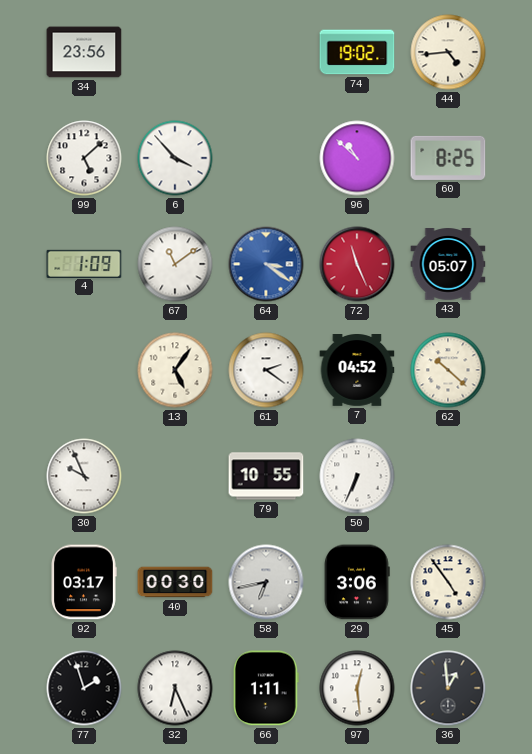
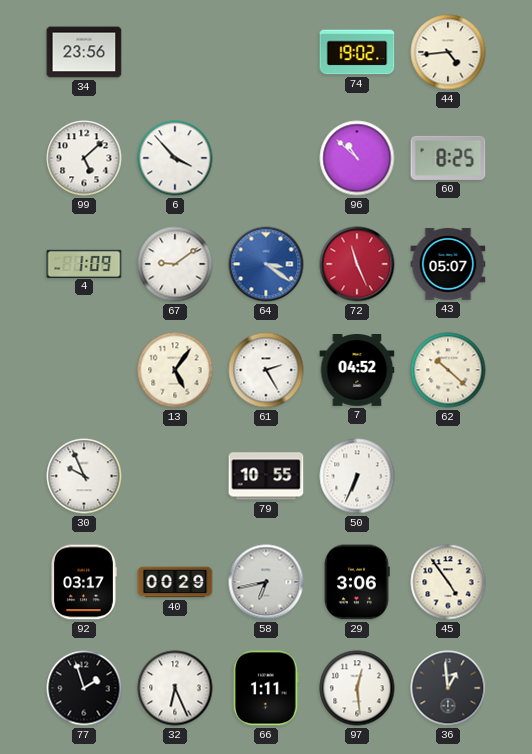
67: 11:09 -> 9:09 (175, 264)
61: 2:21 -> 2:25 (266, 370)
40: 00:30 -> 00:29 (175, 582)
